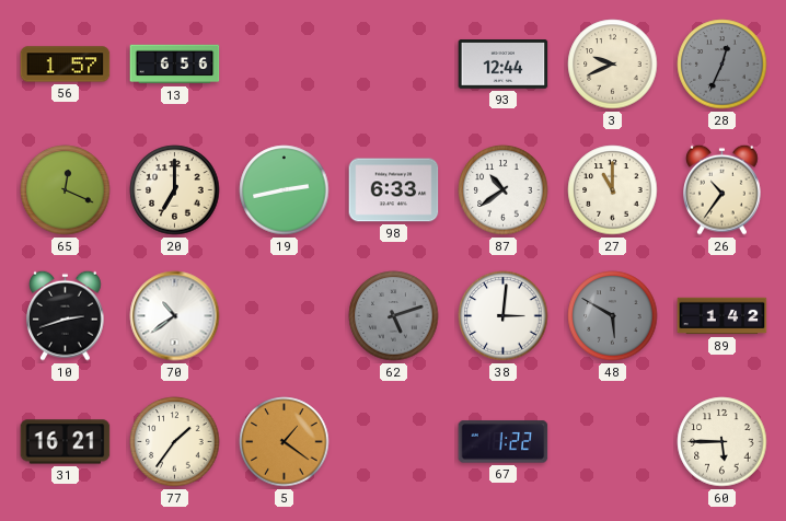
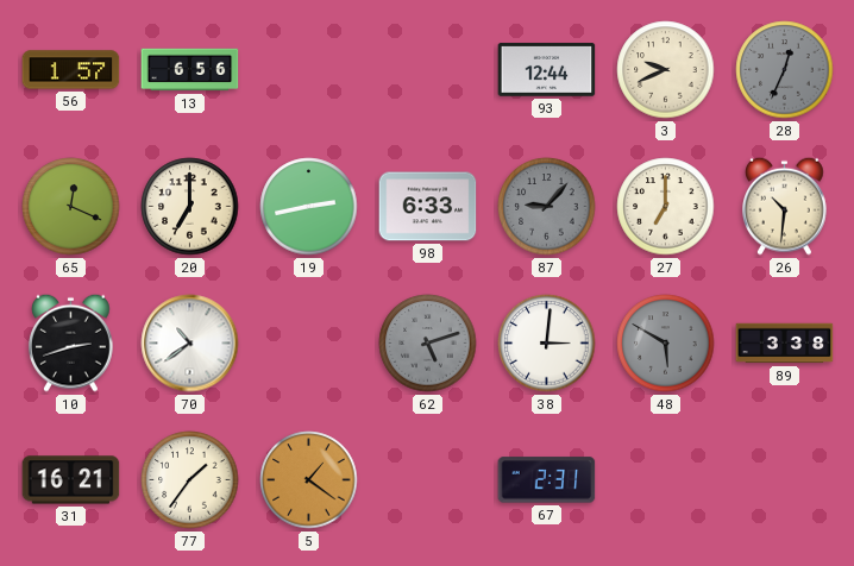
87: 10:39 -> 9:07 (547, 207)
87 dial: white -> grey (547, 207)
27: 11:00 -> 7:00 (666, 207)
26: 10:36 -> 10:31 (785, 206)
89: 1:42 -> 3:38 (785, 344)
67: 1:22 -> 2:31 (547, 480)
60: 5:45 -> none (723, 442)
